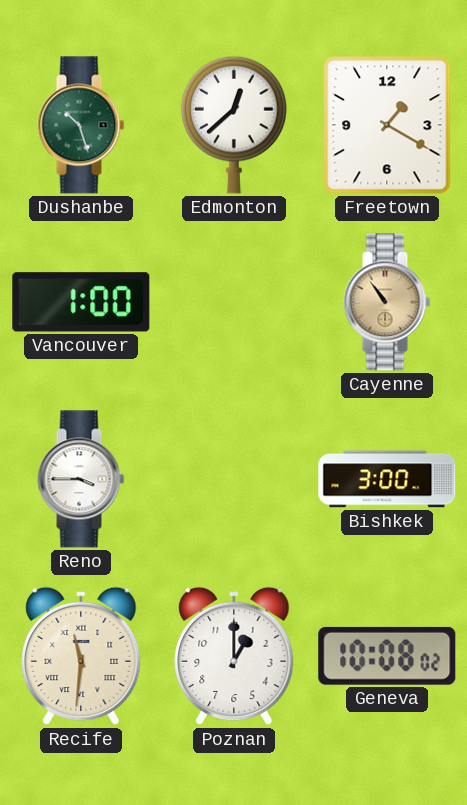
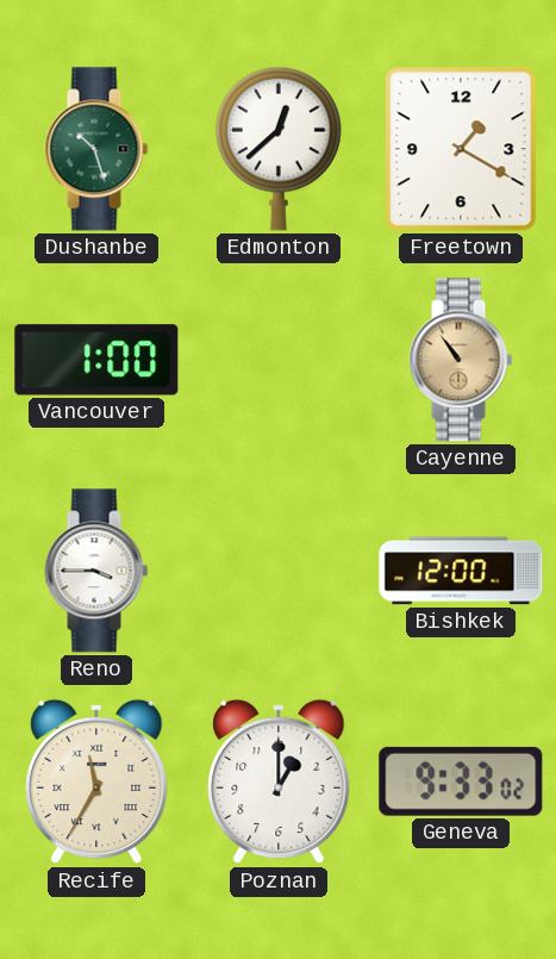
Bishkek: 3:00 -> 12:00 (461, 571)
Recife: 11:31 -> 11:35 (96, 781)
Geneva: 10:08 -> 9:33 (461, 781)
